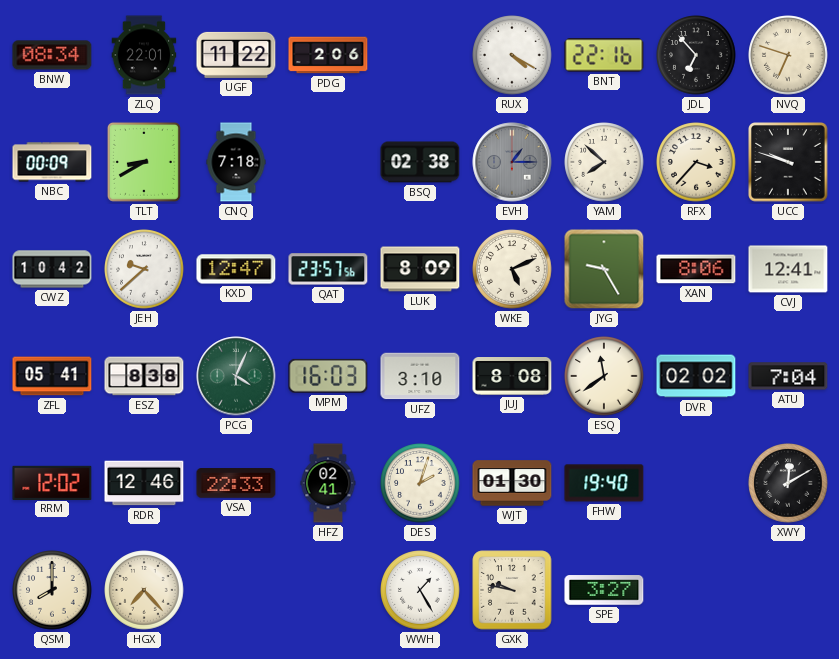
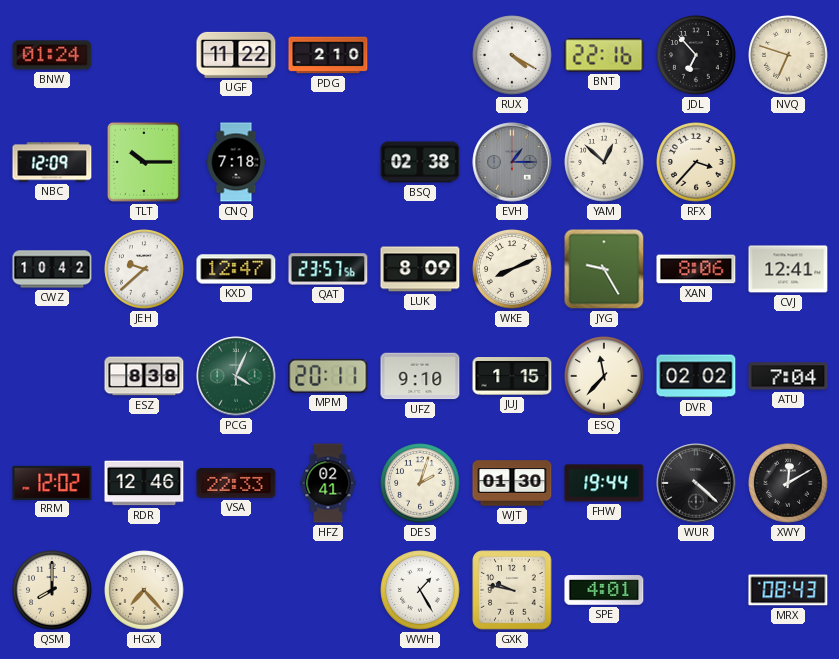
BNW: 08:34 -> 01:24 (52, 55)
ZLQ: 22:01 -> none (144, 55)
PDG: 2:06 -> 2:10 (328, 55)
NBC: 00:09 -> 12:09 (52, 162)
TLT: 8:40 -> 10:15 (144, 162)
YAM: 7:52 -> 12:52 (604, 162)
UCC: 9:48 -> none (788, 162)
WKE: 5:11 -> 8:11 (512, 269)
ZFL: 05:41 -> none (52, 376)
MPM: 16:03 -> 20:11 (328, 376)
UFZ: 3:10 -> 9:10 (420, 376)
JUJ: 8:08 -> 1:15 (512, 377)
ESQ: 11:39 -> 11:37 (604, 376)
FHW: 19:40 -> 19:44 (604, 483)
WUR: none -> 4:22 (696, 483)
SPE: 3:27 -> 4:01 (604, 590)
MRX: none -> 08:43 (788, 590)
